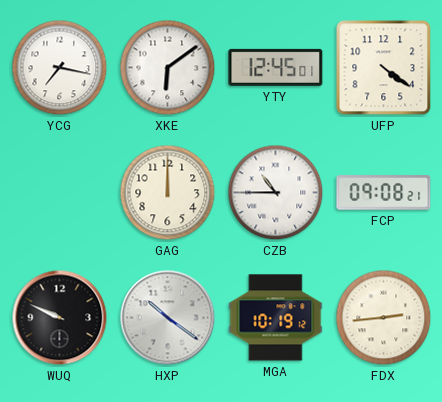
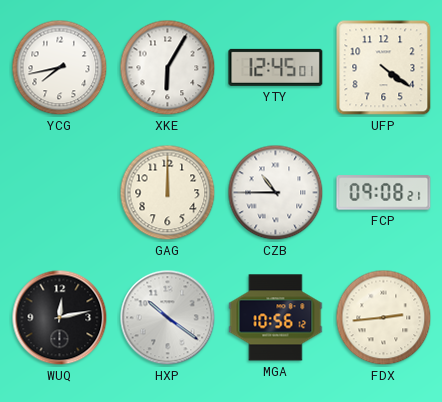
YCG: 7:17 -> 7:43 (60, 68)
XKE: 6:09 -> 6:05 (168, 68)
WUQ: 9:49 -> 12:13 (60, 318)
MGA: 10:19 -> 10:56 (276, 318)
